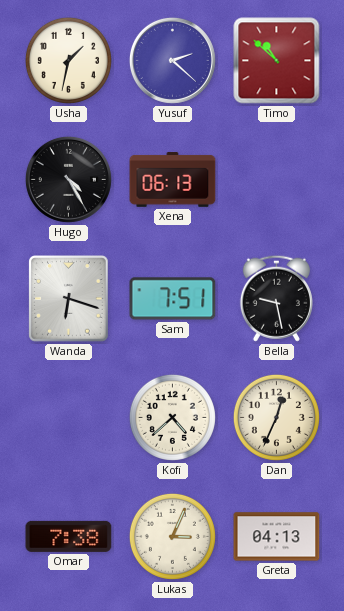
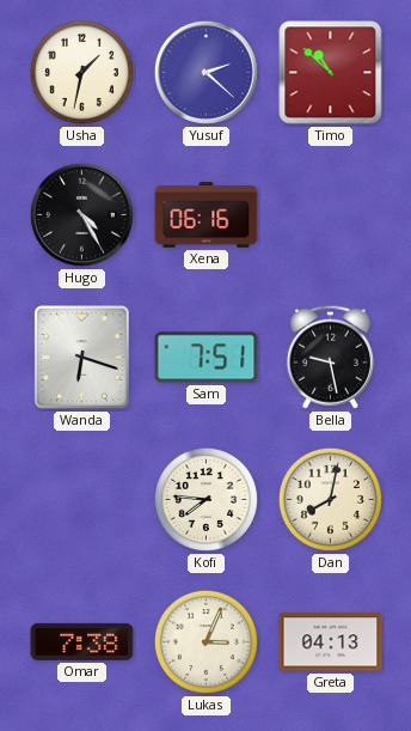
Xena: 06:13 -> 06:16 (207, 215)
Kofi: 4:38 -> 7:46 (205, 499)
Dan: 12:34 -> 8:02 (330, 499)
